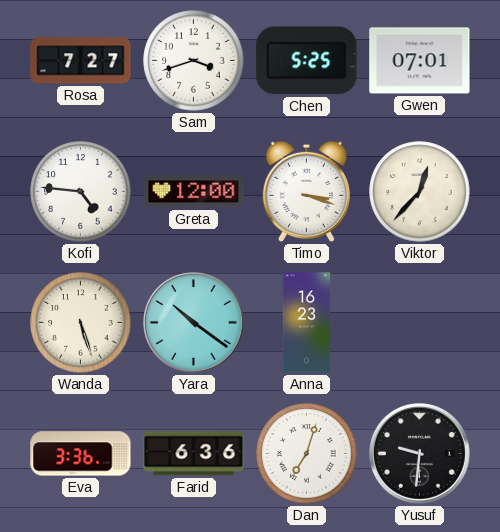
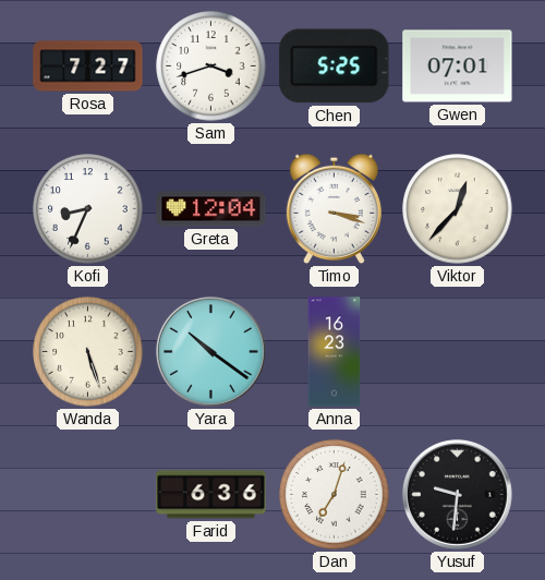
Kofi: 4:46 -> 8:34 (88, 209)
Greta: 12:00 -> 12:04 (211, 209)
Eva: 3:36 -> none (81, 454)
